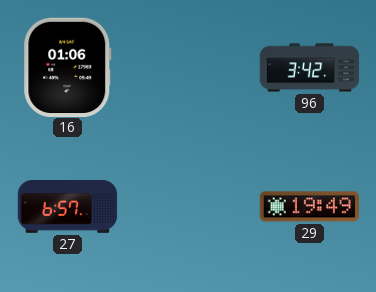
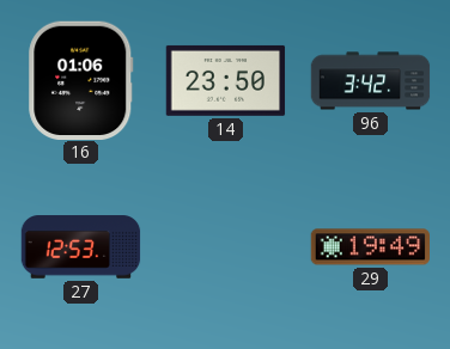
14: none -> 23:50 (226, 80)
27: 6:57 -> 12:53 (81, 247)
